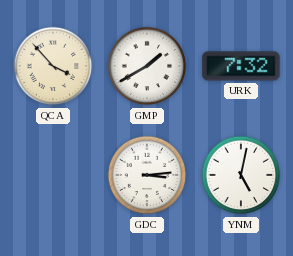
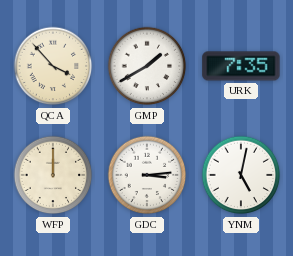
URK: 7:32 -> 7:35 (241, 66)
WFP: none -> 12:00 (53, 175)
